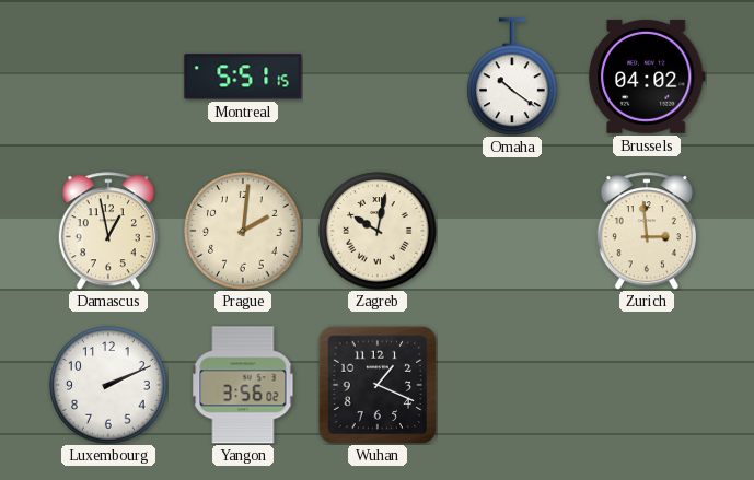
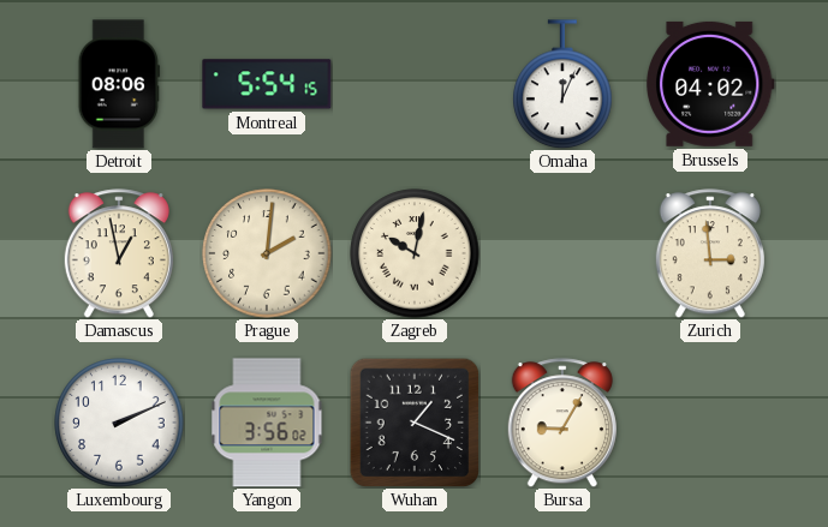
Detroit: none -> 08:06 (119, 84)
Montreal: 5:51 -> 5:54 (267, 84)
Omaha: 10:21 -> 12:04 (562, 84)
Bursa: none -> 9:05 (562, 423)
